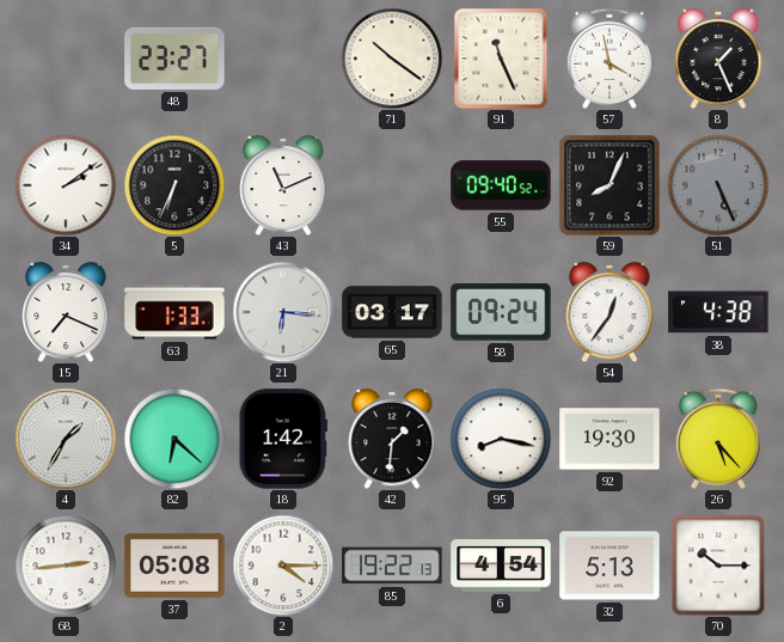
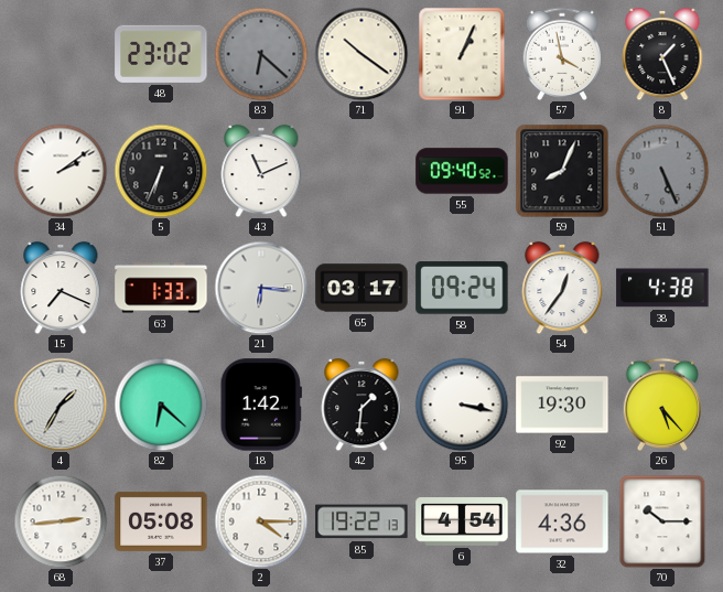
48: 23:27 -> 23:02 (161, 54)
83: none -> 6:22 (261, 54)
91: 11:26 -> 1:04 (462, 54)
95: 8:17 -> 3:17 (462, 405)
32: 5:13 -> 4:36 (562, 521)
